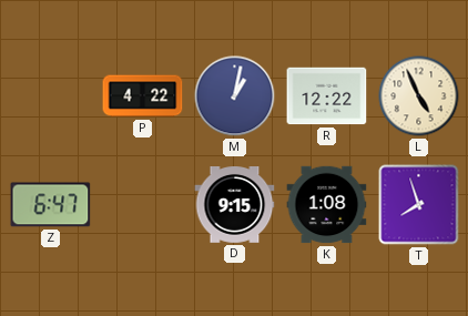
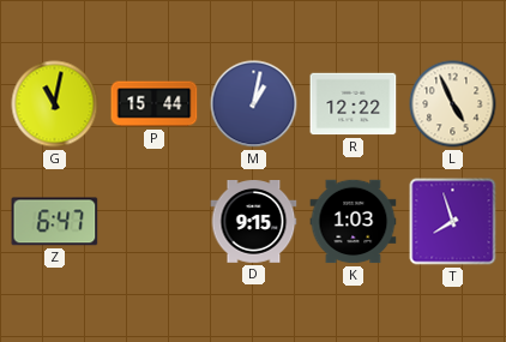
G: none -> 11:02 (55, 104)
P: 4:22 -> 15:44 (155, 104)
K: 1:08 -> 1:03 (354, 222)
